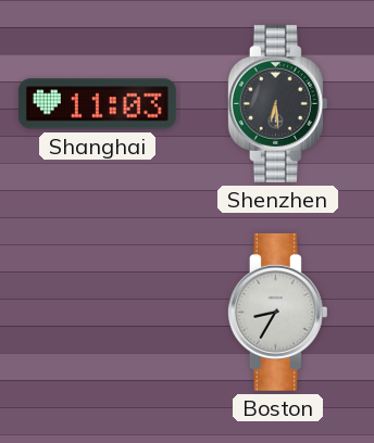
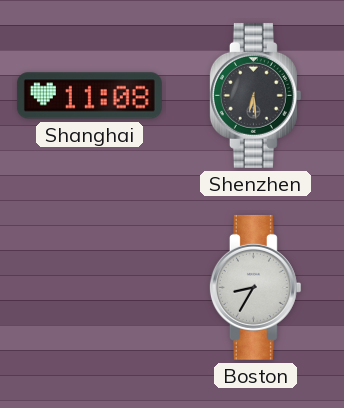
Shanghai: 11:03 -> 11:08 (89, 96)
